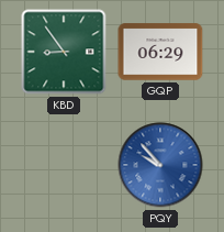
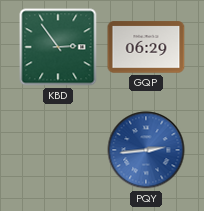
KBD: 8:54 -> 2:54 (58, 47)
PQY: 9:53 -> 2:44 (146, 150)
